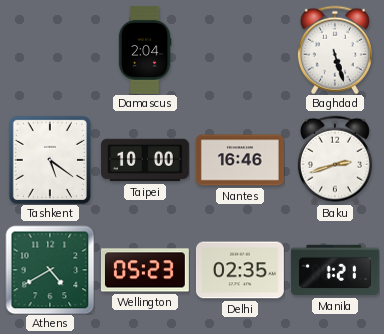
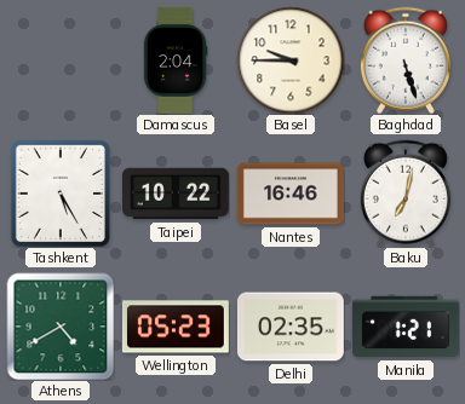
Basel: none -> 9:45 (291, 60)
Tashkent: 5:21 -> 5:25 (61, 194)
Taipei: 10:00 -> 10:22 (176, 194)
Baku: 2:42 -> 7:02 (406, 194)
